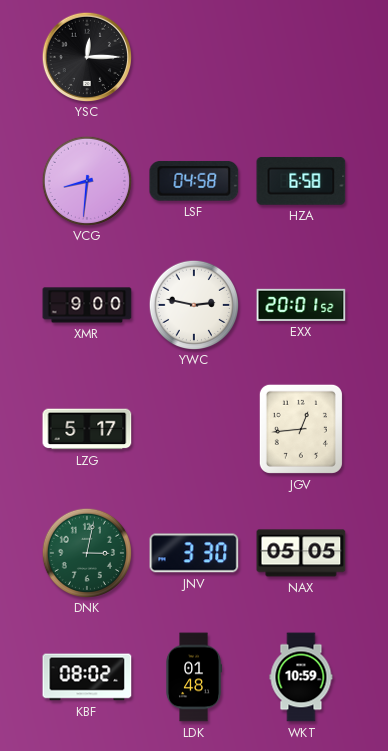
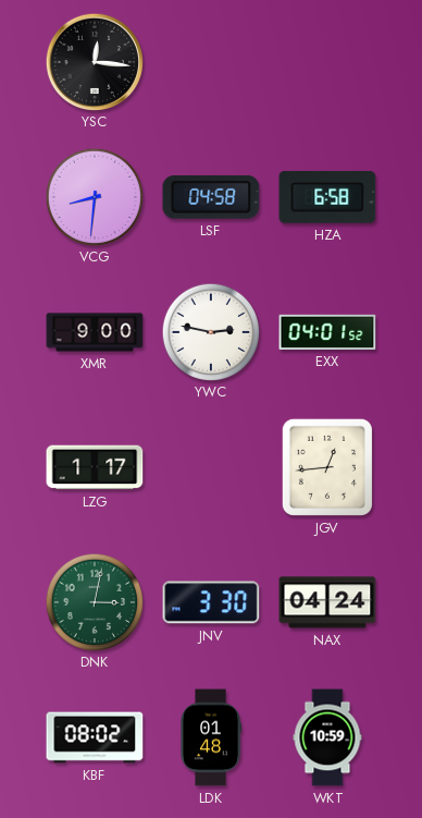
YSC: 12:15 -> 12:16 (94, 61)
EXX: 20:01 -> 04:01 (327, 332)
LZG: 5:17 -> 1:17 (95, 467)
NAX: 05:05 -> 04:24 (327, 602)
